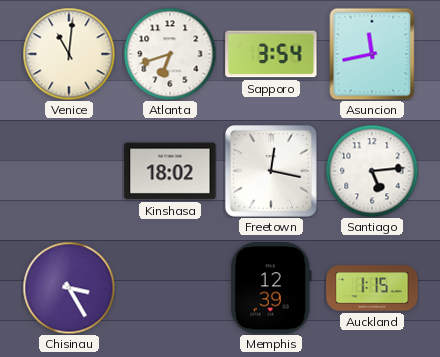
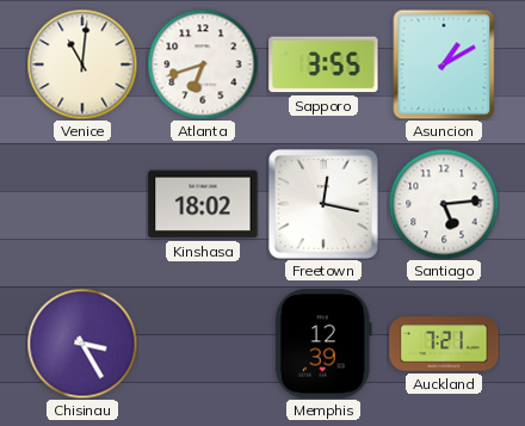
Sapporo: 3:54 -> 3:55 (323, 64)
Asuncion: 11:43 -> 1:10 (444, 64)
Auckland: 1:15 -> 7:21 (444, 344)
